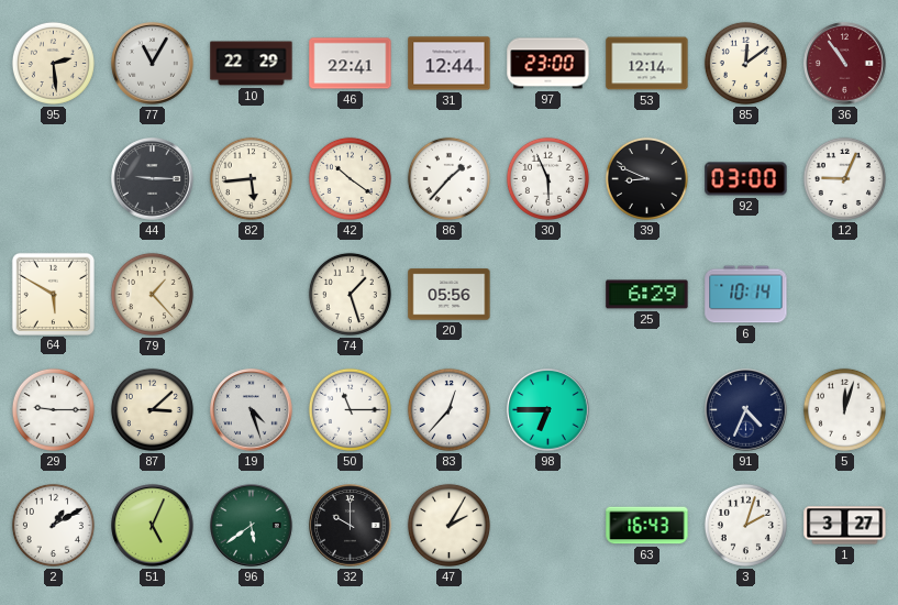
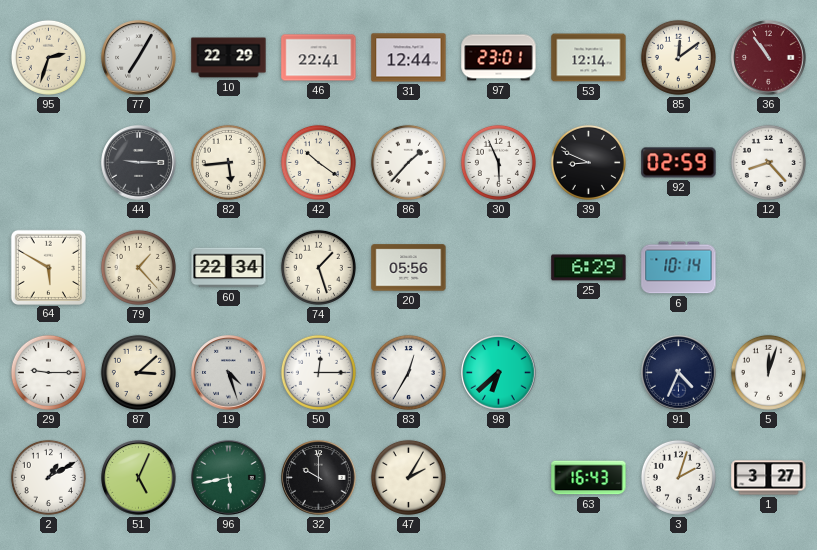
95: 2:29 -> 2:33 (48, 57)
77: 11:05 -> 7:05 (139, 58)
97: 23:00 -> 23:01 (499, 58)
92: 03:00 -> 02:59 (679, 163)
12: 9:04 -> 8:23 (768, 162)
60: none -> 22:34 (229, 268)
50: 11:15 -> 12:15 (318, 372)
83: 12:37 -> 12:35 (408, 372)
98: 6:45 -> 6:38 (499, 373)
96: 5:39 -> 5:43 (229, 478)
